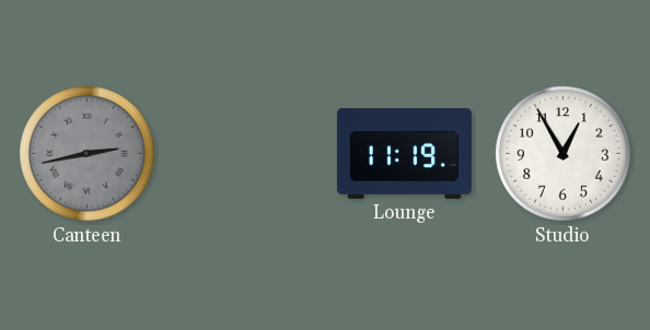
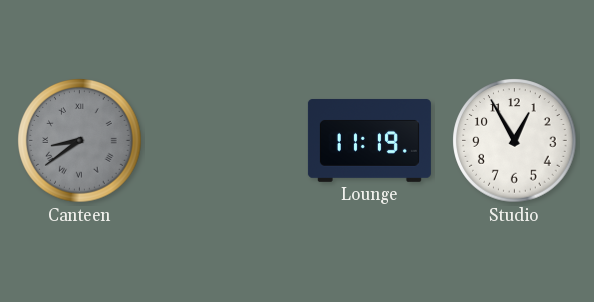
Canteen: 2:43 -> 8:39 (80, 141)
